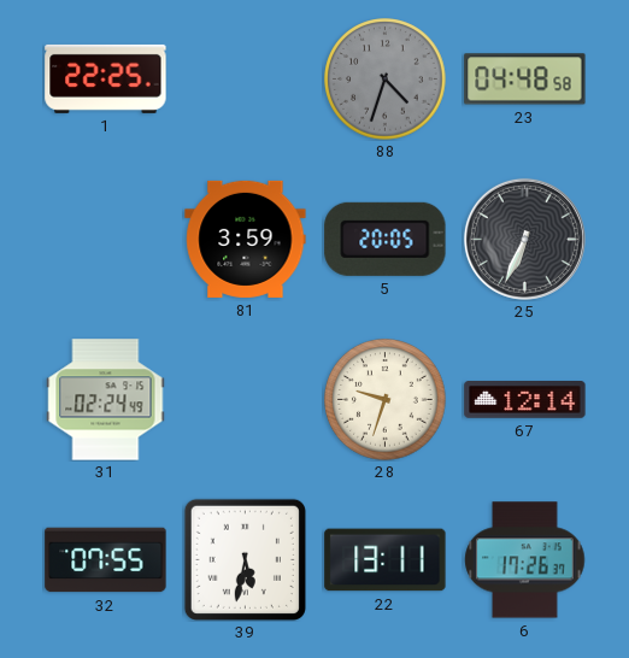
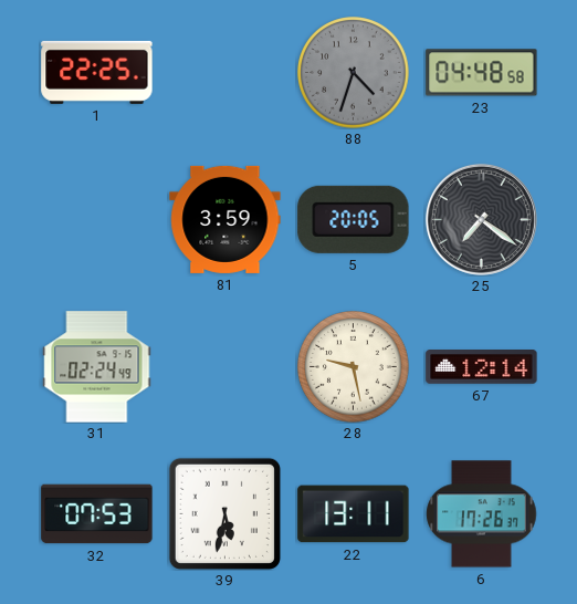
25: 6:34 -> 7:21 (481, 219)
28: 9:33 -> 9:28 (354, 367)
32: 07:55 -> 07:53 (97, 514)
